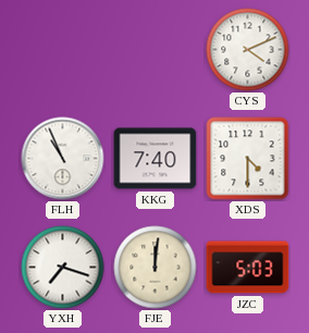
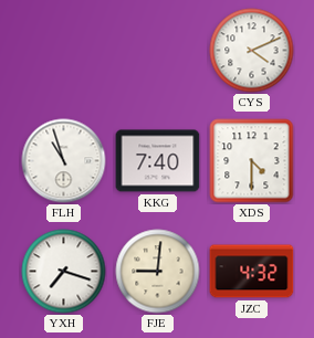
FLH: 10:56 -> 10:57 (64, 161)
FJE: 12:01 -> 9:01 (158, 272)
JZC: 5:03 -> 4:32 (252, 272)
